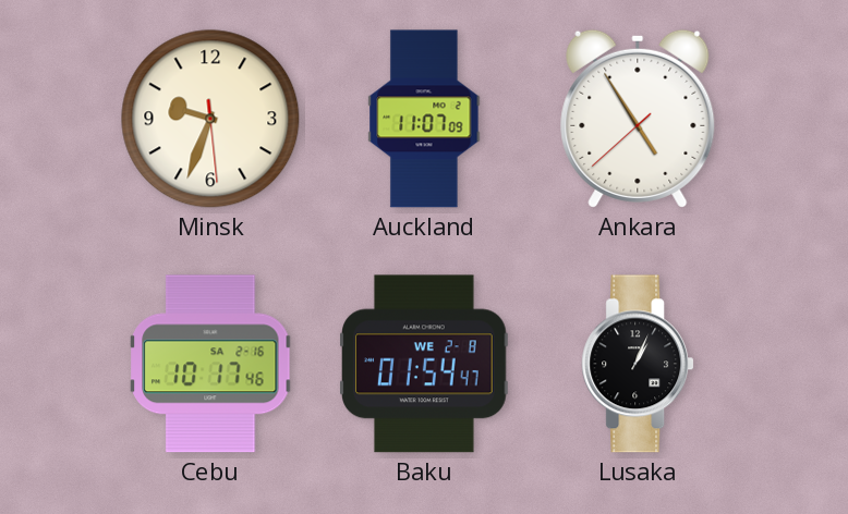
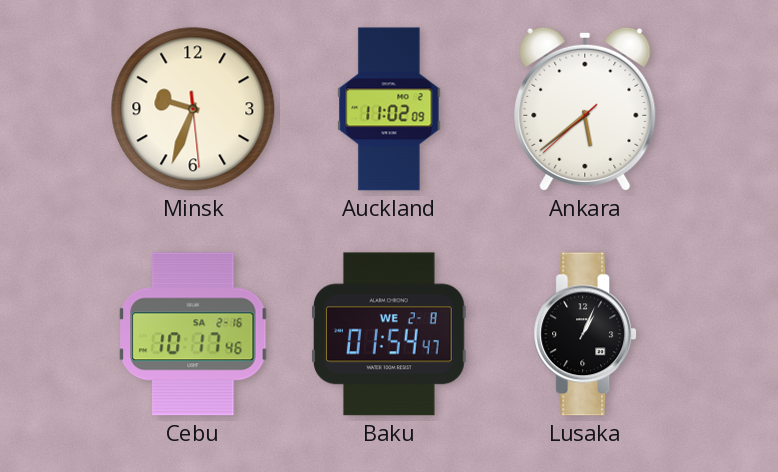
Auckland: 11:07 -> 11:02 (389, 109)
Ankara: 4:54 -> 5:38 (585, 109)
